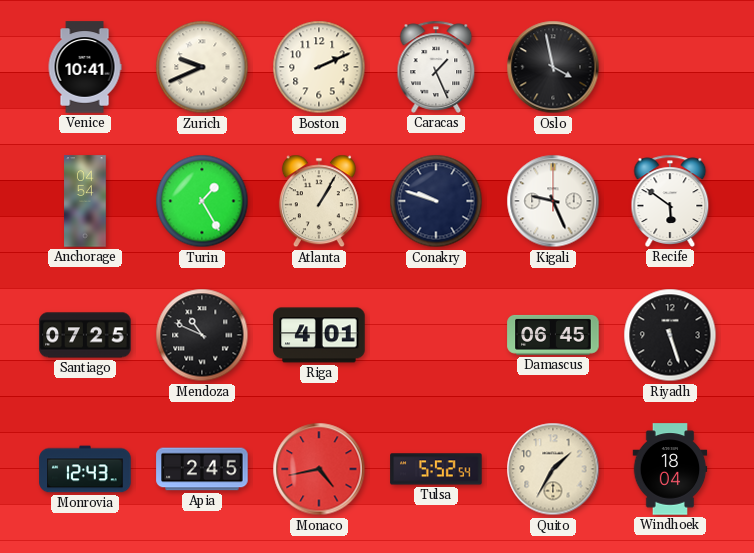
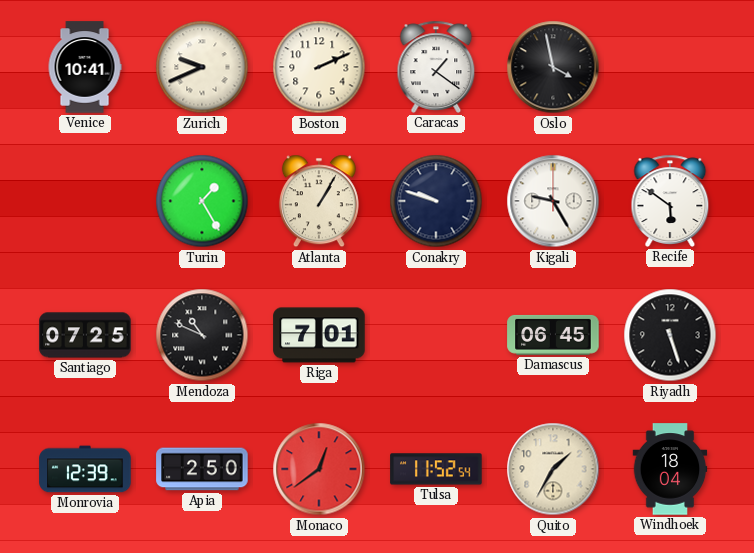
Caracas: 1:26 -> 1:21 (436, 67)
Anchorage: 04:54 -> none (85, 201)
Kigali: 9:26 -> 9:25 (553, 201)
Riga: 4:01 -> 7:01 (319, 335)
Monrovia: 12:43 -> 12:39 (85, 469)
Apia: 2:45 -> 2:50 (202, 469)
Monaco: 4:43 -> 12:39 (319, 469)
Tulsa: 5:52 -> 11:52 (436, 469)
